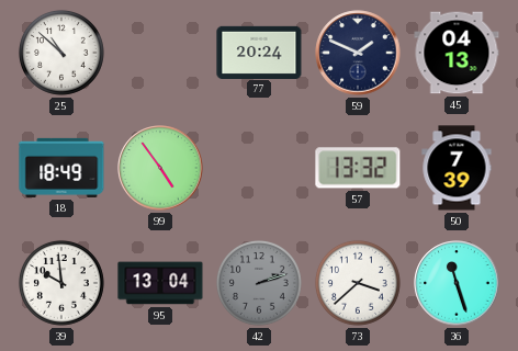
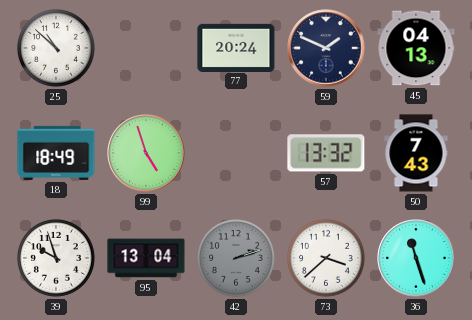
99: 4:54 -> 4:57 (146, 153)
50: 7:39 -> 7:43 (416, 153)
39: 9:59 -> 9:57 (56, 258)
